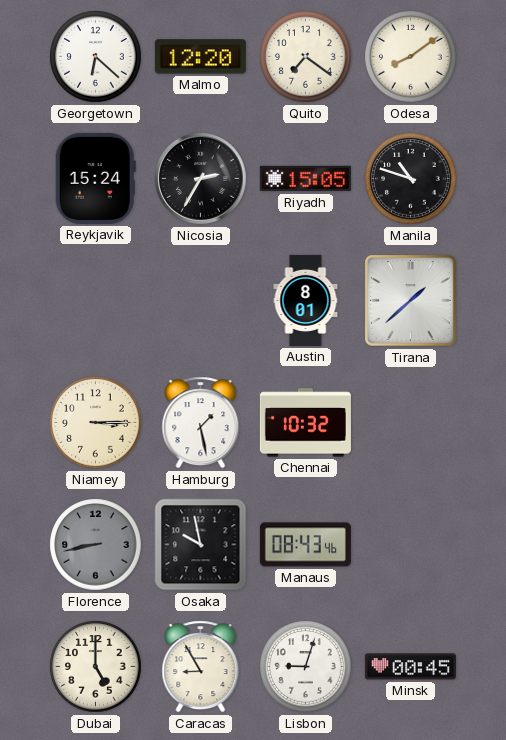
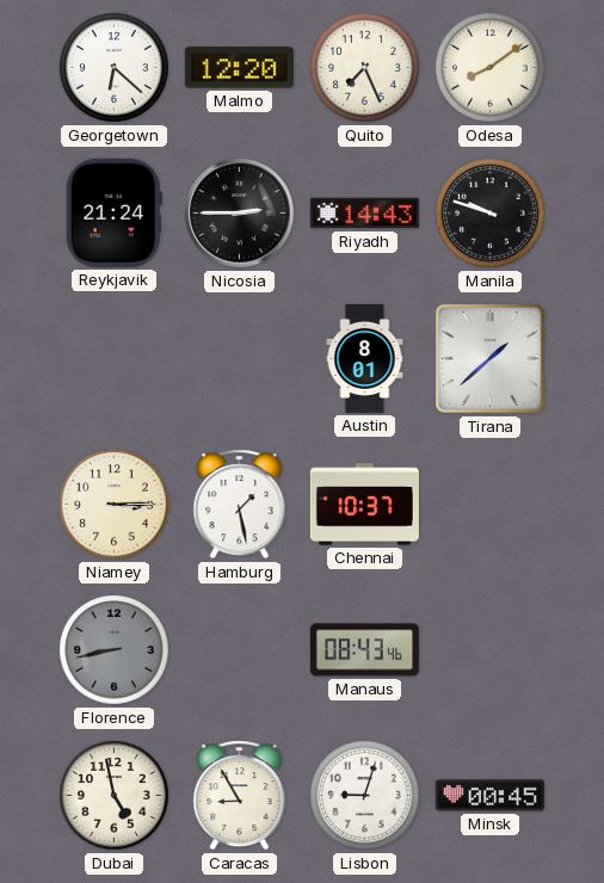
Quito: 7:21 -> 7:26 (365, 68)
Reykjavik: 15:24 -> 21:24 (113, 212)
Nicosia: 2:35 -> 2:45 (240, 214)
Riyadh: 15:05 -> 14:43 (364, 214)
Manila: 10:48 -> 9:48 (491, 214)
Chennai: 10:32 -> 10:37 (364, 505)
Osaka: 9:58 -> none (201, 545)
Dubai: 5:00 -> 4:58 (115, 796)
